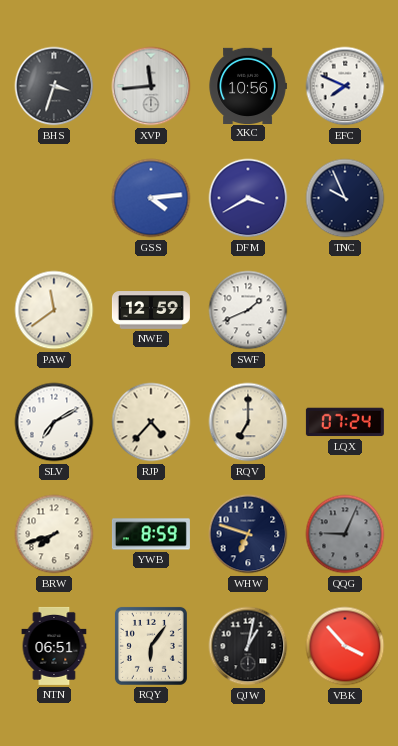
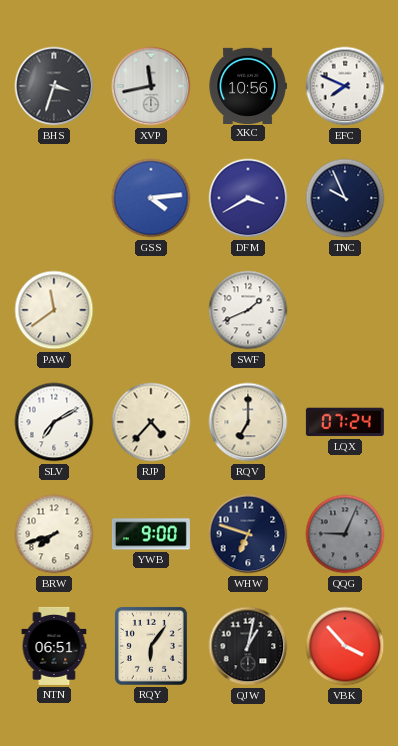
XVP: 11:44 -> 11:43 (151, 86)
NWE: 12:59 -> none (151, 310)
YWB: 8:59 -> 9:00 (151, 534)
